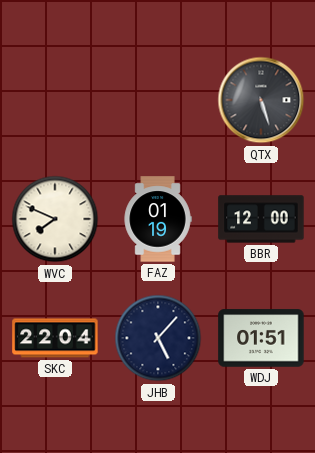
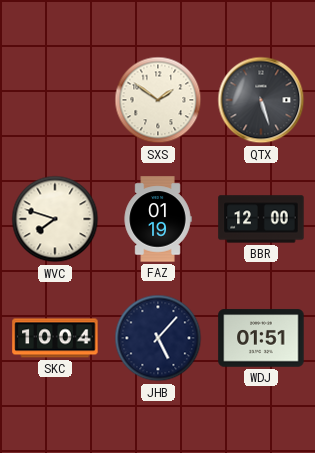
SXS: none -> 1:51 (158, 100)
WVC: 7:49 -> 7:48 (55, 219)
SKC: 22:04 -> 10:04 (55, 338)
